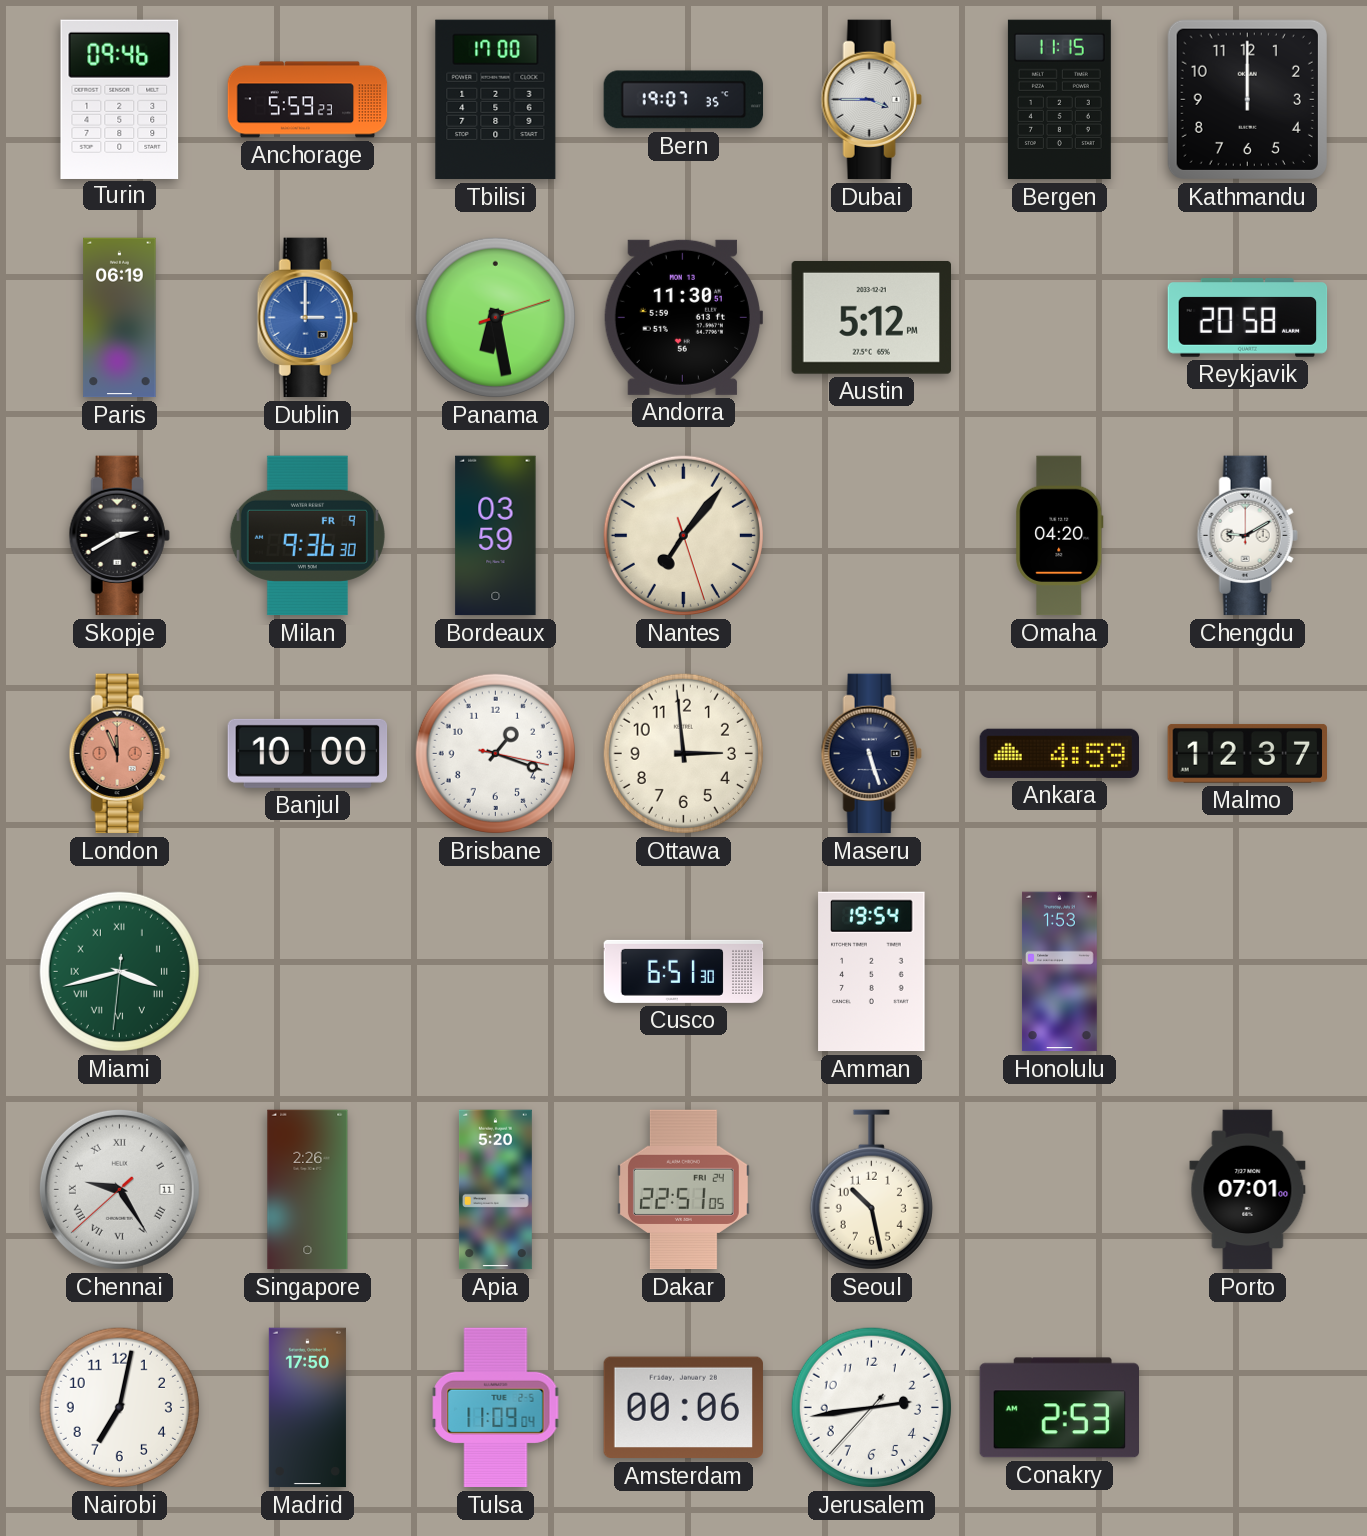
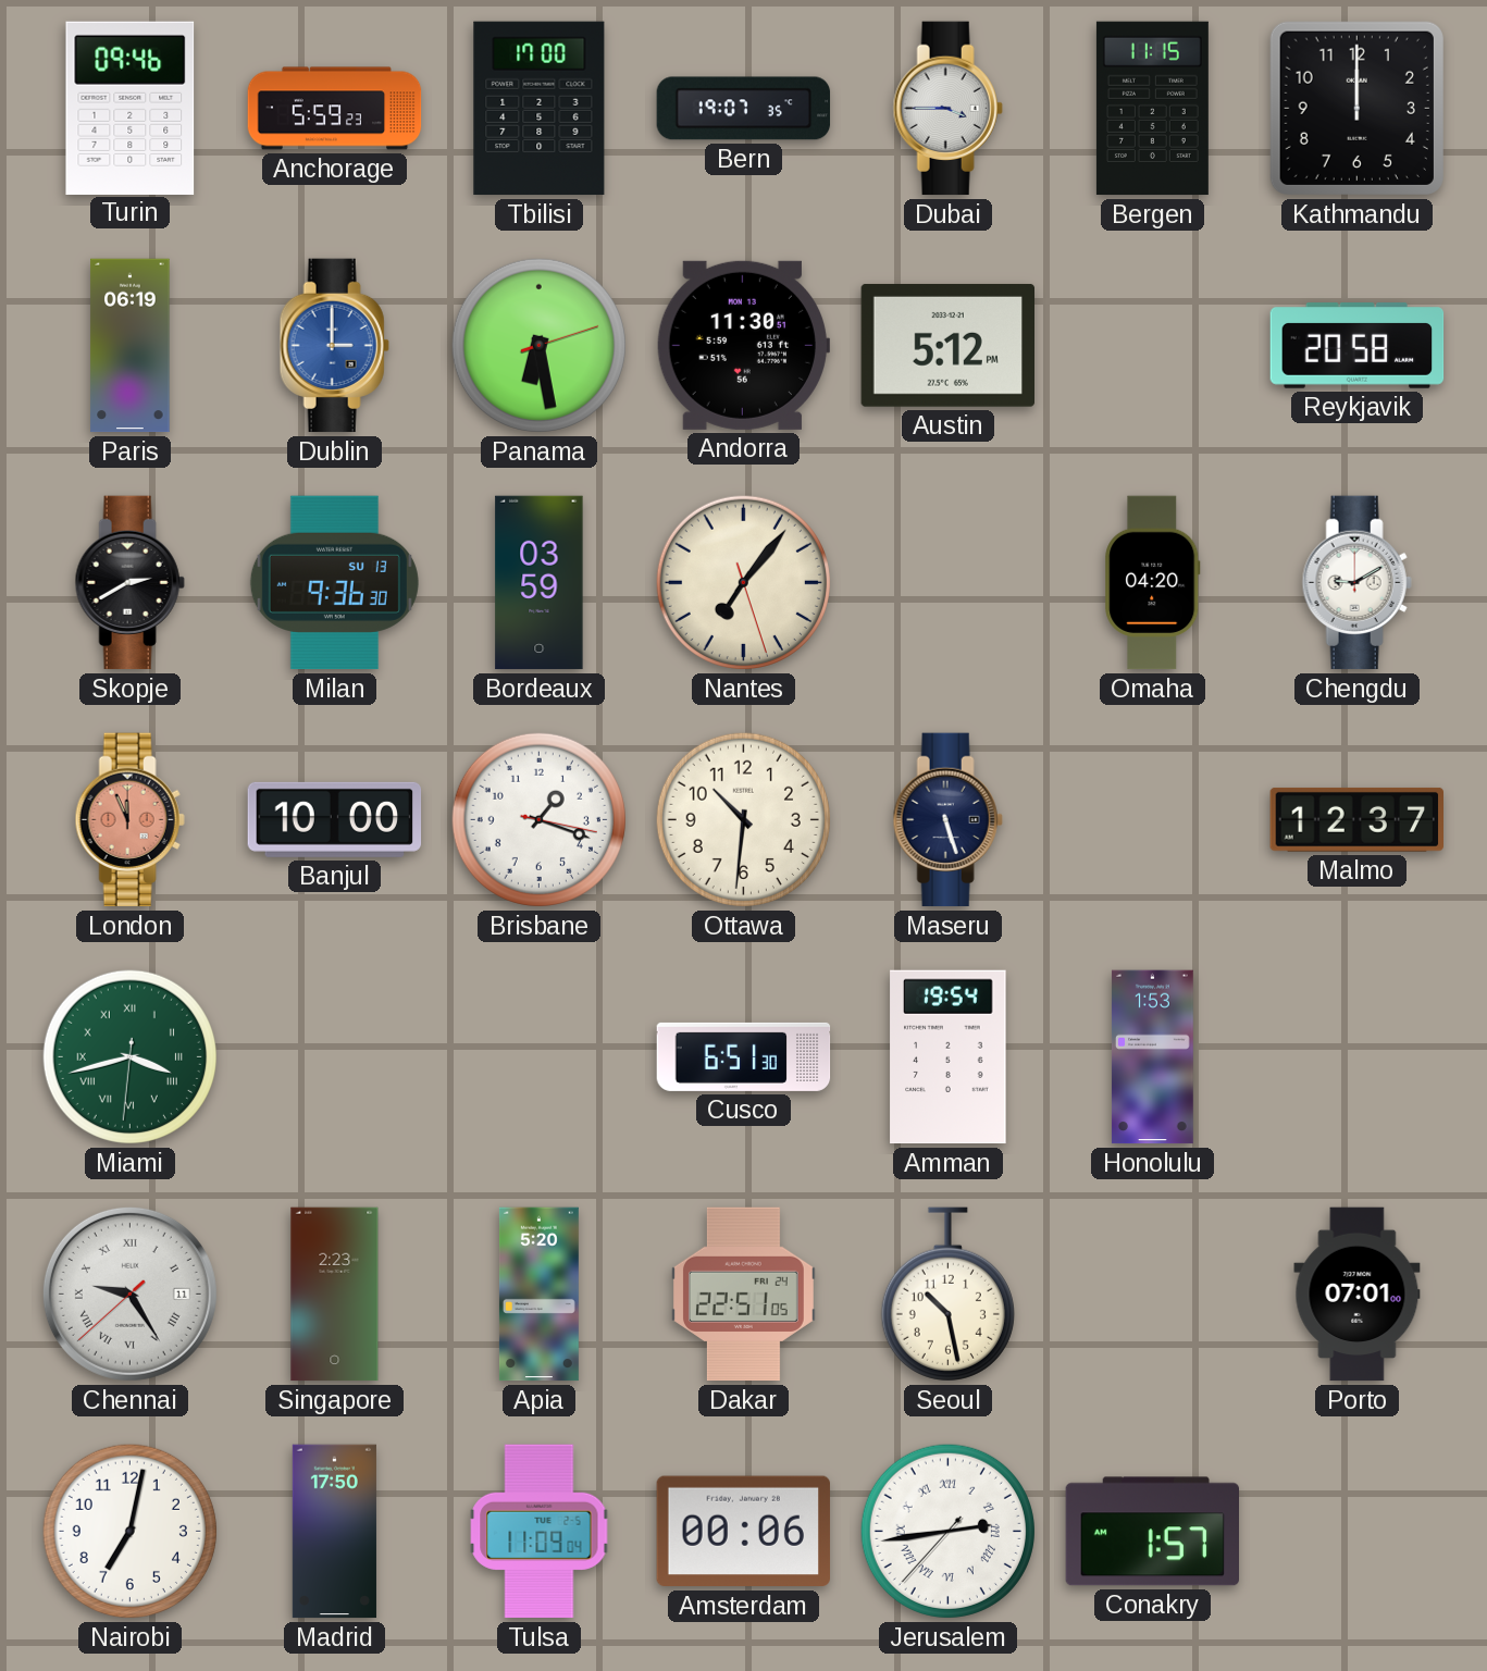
Milan date: FR 9 -> SU 13 (334, 583)
Ottawa: 2:59 -> 10:31 (743, 819)
Ankara: 4:59 -> none (1060, 753)
Singapore: 2:26 -> 2:23 (335, 1295)
Jerusalem numerals: Arabic -> Roman (947, 1531)
Conakry: 2:53 -> 1:57 (1152, 1532)
